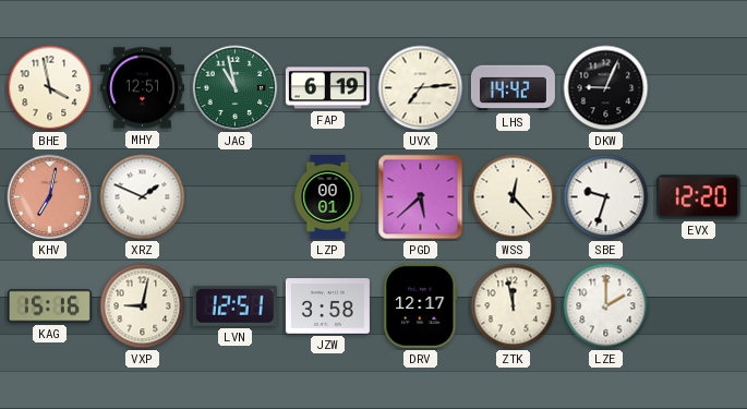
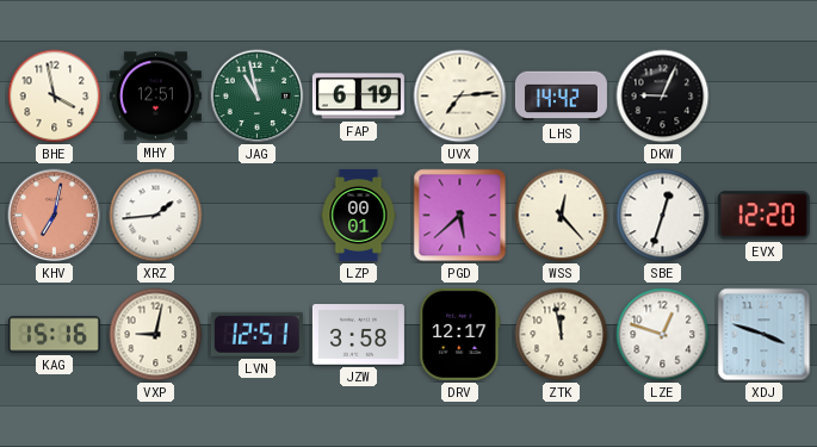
XRZ: 1:49 -> 1:44 (156, 216)
SBE: 9:33 -> 12:33 (663, 216)
LZE: 2:00 -> 12:48 (663, 335)
XDJ: none -> 3:48 (765, 335)
